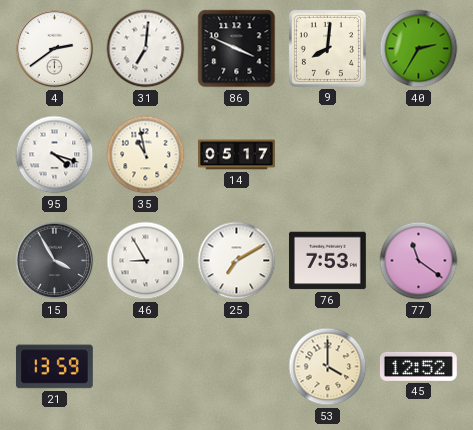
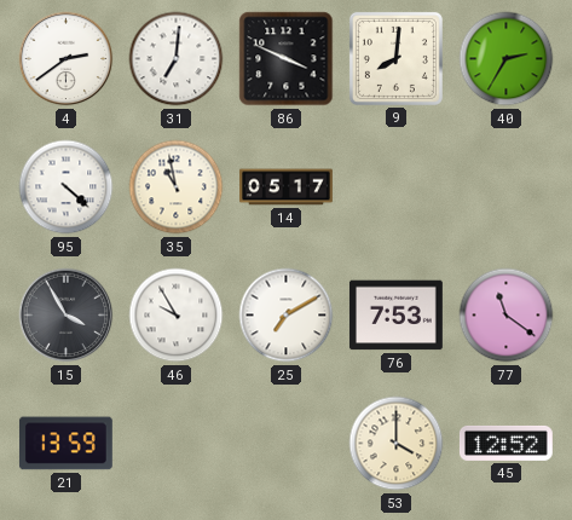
95: 4:18 -> 4:22 (67, 187)
46: 8:55 -> 9:55 (177, 316)
